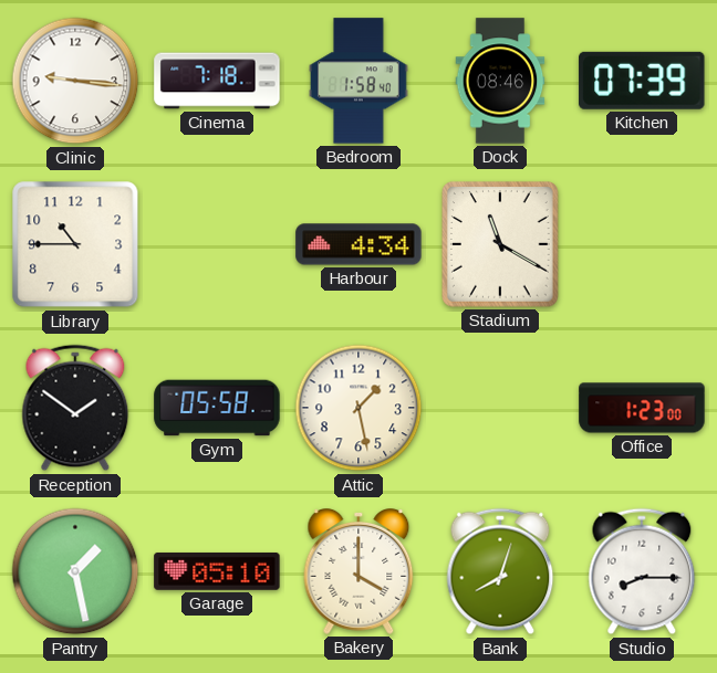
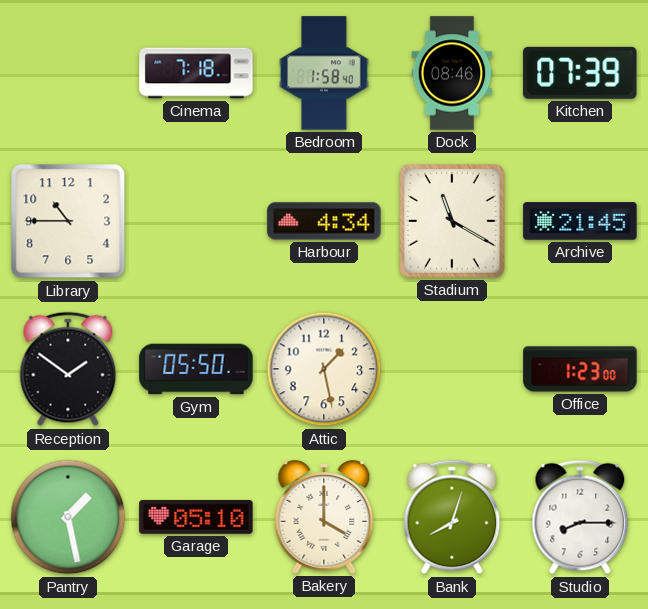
Clinic: 9:16 -> none (75, 81)
Archive: none -> 21:45 (580, 221)
Gym: 05:58 -> 05:50 (196, 369)
